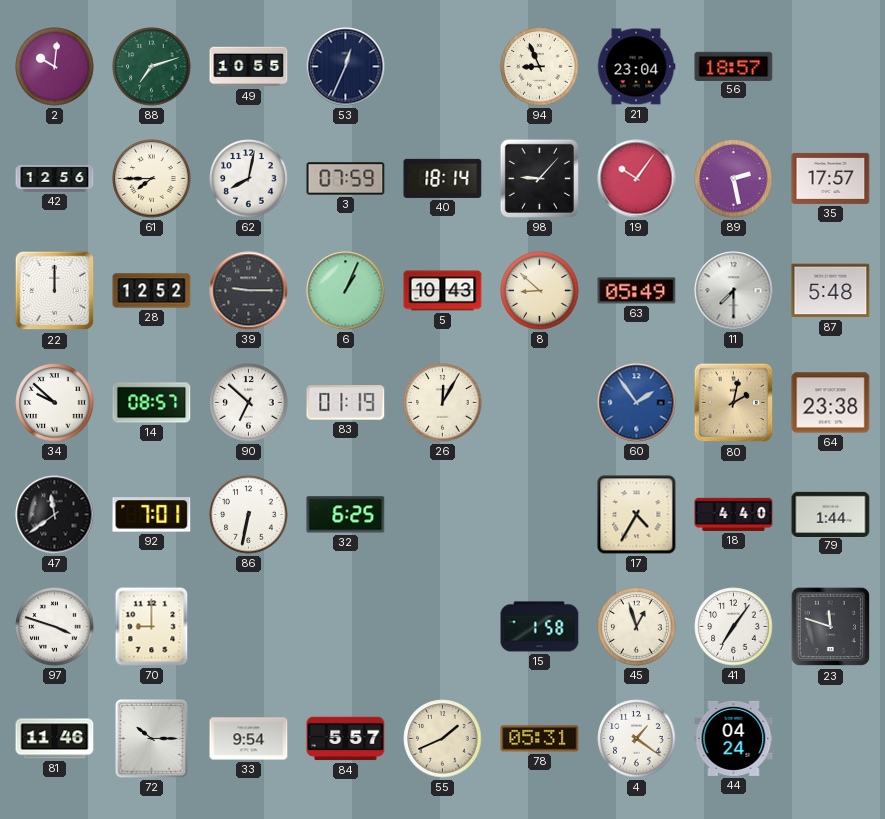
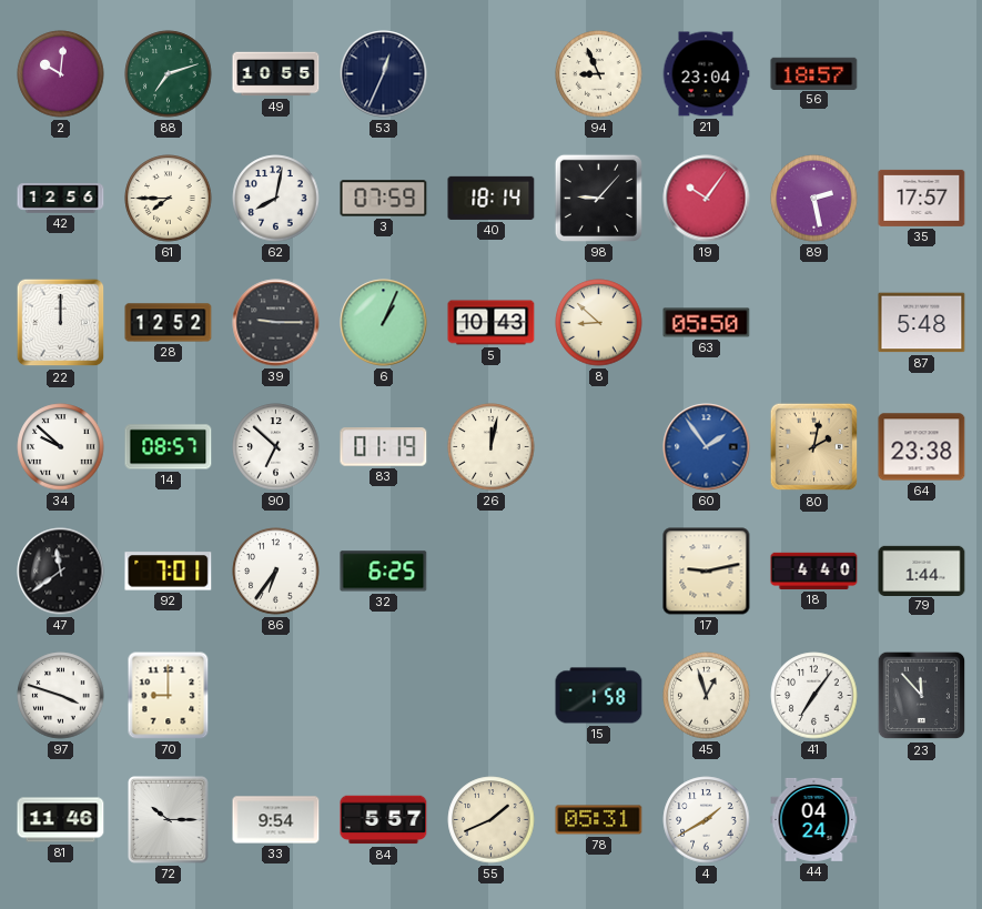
63: 05:49 -> 05:50 (707, 323)
11: 7:30 -> none (734, 291)
26: 12:05 -> 12:02 (492, 447)
86: 6:32 -> 6:36 (276, 572)
17: 4:35 -> 9:13 (707, 572)
23: 11:48 -> 11:53 (922, 696)
4: 1:21 -> 1:40 (707, 820)
